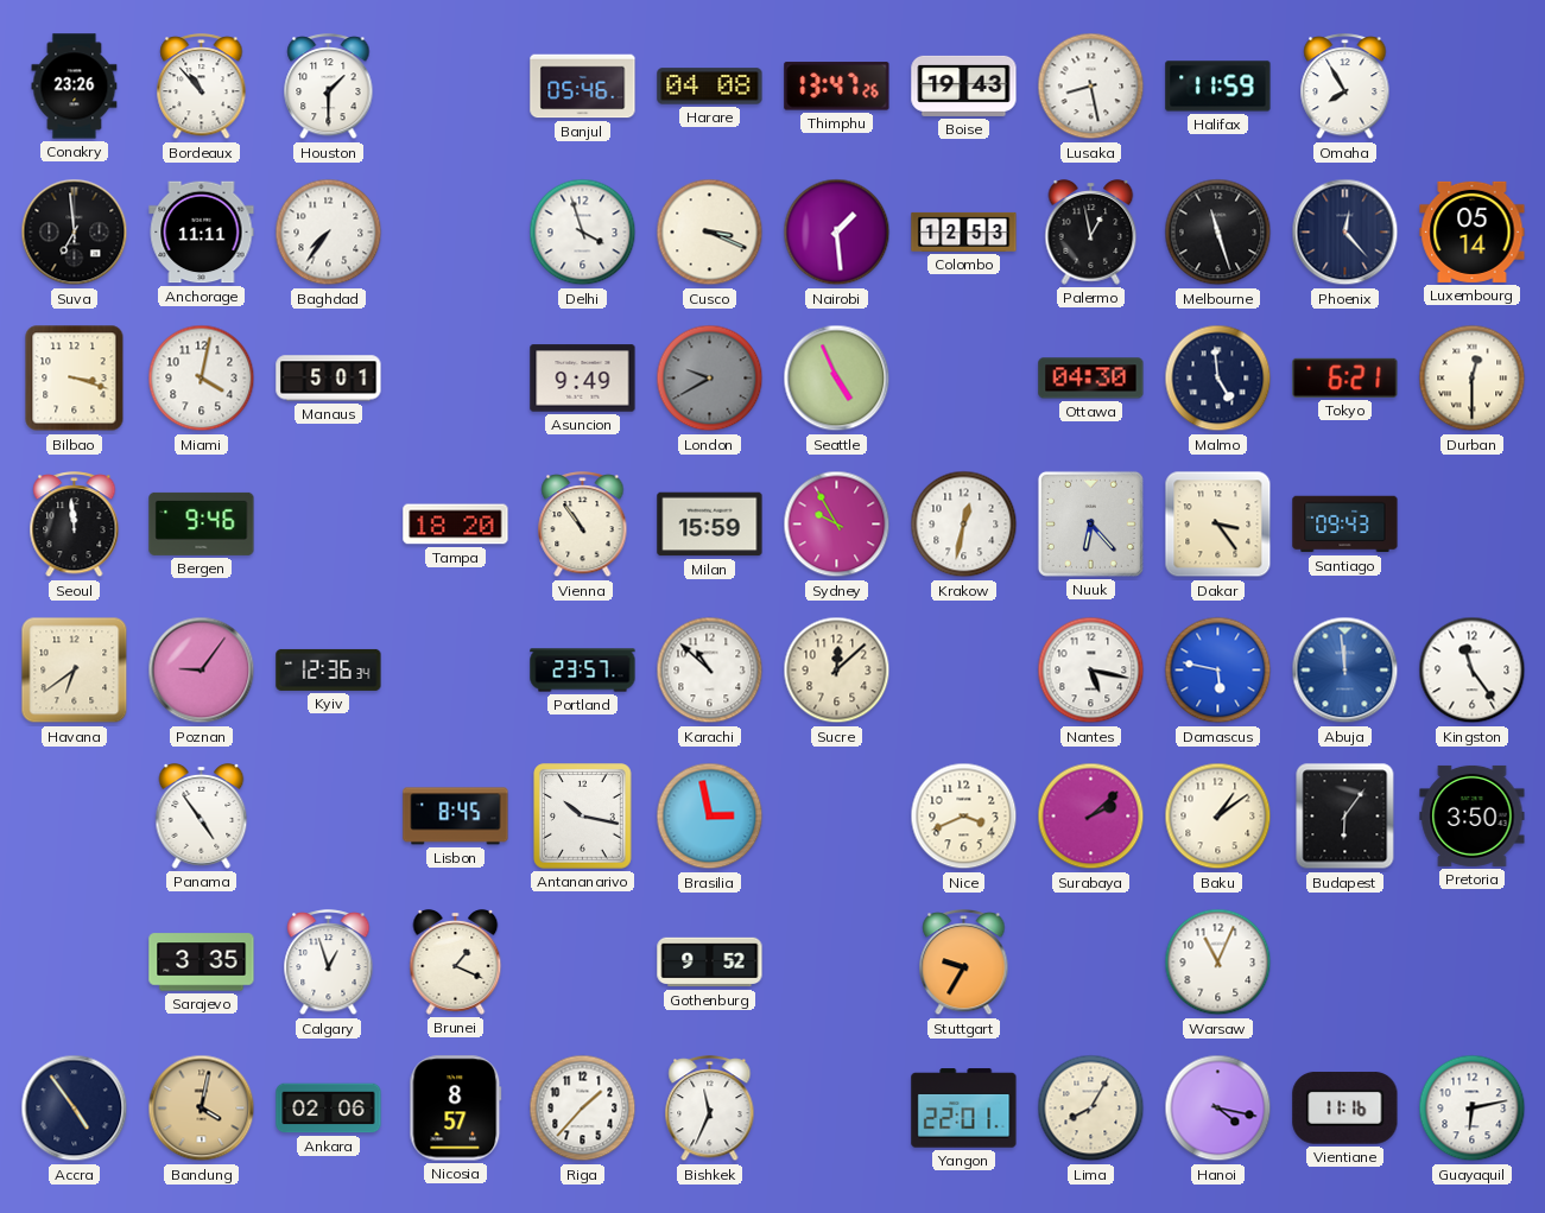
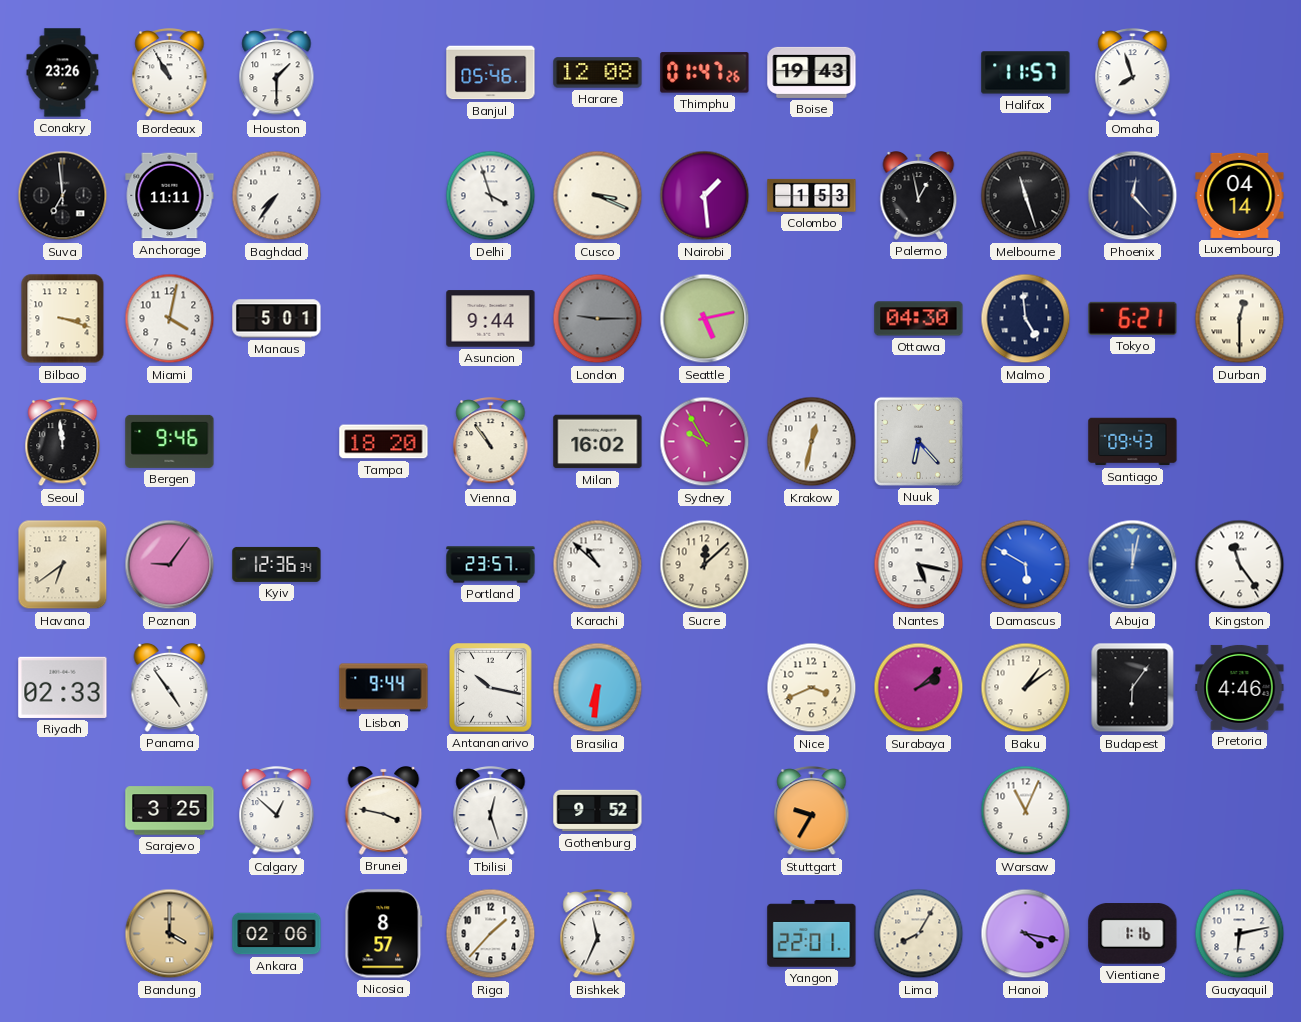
Bordeaux: 10:53 -> 10:55 (170, 74)
Harare: 04:08 -> 12:08 (598, 73)
Thimphu: 13:47 -> 01:47 (705, 73)
Lusaka: 8:28 -> none (1091, 87)
Halifax: 11:59 -> 11:57 (1026, 73)
Omaha: 7:55 -> 7:57 (1133, 74)
Colombo: 12:53 -> 1:53 (812, 195)
Luxembourg: 05:14 -> 04:14 (1240, 195)
Asuncion: 9:49 -> 9:44 (491, 319)
London: 9:40 -> 9:15 (598, 319)
Seattle: 4:56 -> 5:13 (705, 319)
Milan: 15:59 -> 16:02 (598, 442)
Dakar: 3:24 -> none (1218, 525)
Damascus: 5:47 -> 5:50 (1026, 565)
Abuja: 11:59 -> 12:02 (1133, 565)
Riyadh: none -> 02:33 (63, 687)
Lisbon: 8:45 -> 9:44 (384, 688)
Brasilia: 2:58 -> 6:31 (598, 688)
Pretoria: 3:50 -> 4:46 (1240, 687)
Sarajevo: 3:35 -> 3:25 (170, 811)
Calgary: 12:57 -> 12:52 (277, 812)
Brunei: 1:19 -> 3:47 (384, 811)
Tbilisi: none -> 12:27 (491, 812)
Accra: 4:54 -> none (75, 1109)
Bandung: 4:02 -> 4:00 (170, 934)
Vientiane: 11:16 -> 1:16 (1133, 934)
